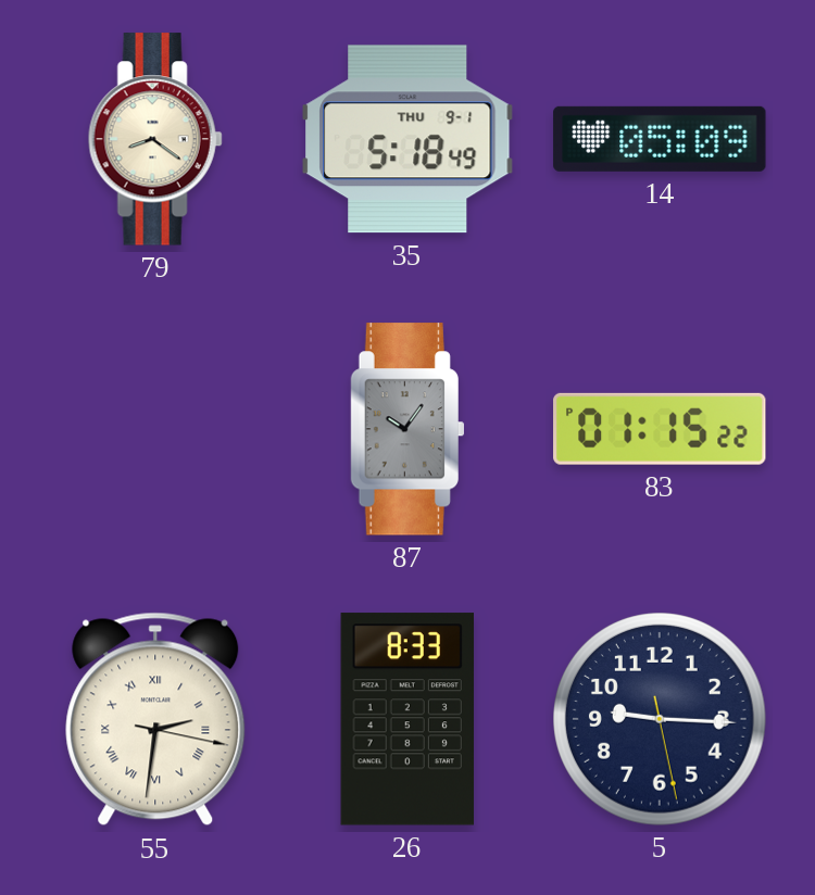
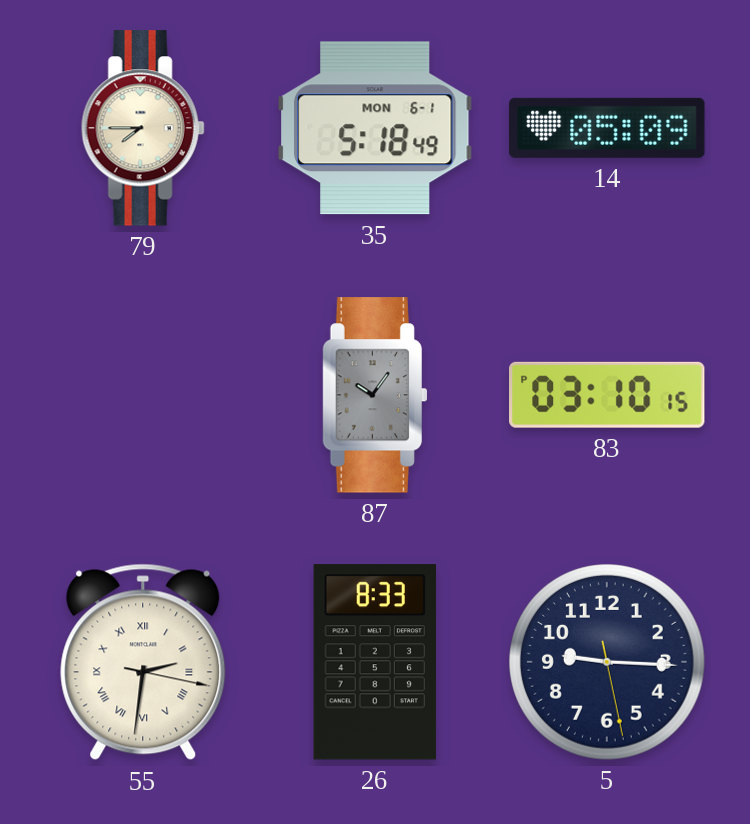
79: 8:21 -> 7:45 (143, 128)
35 date: THU 9-1 -> MON 6-1 (375, 128)
83: 01:15 -> 03:10 (607, 395)
